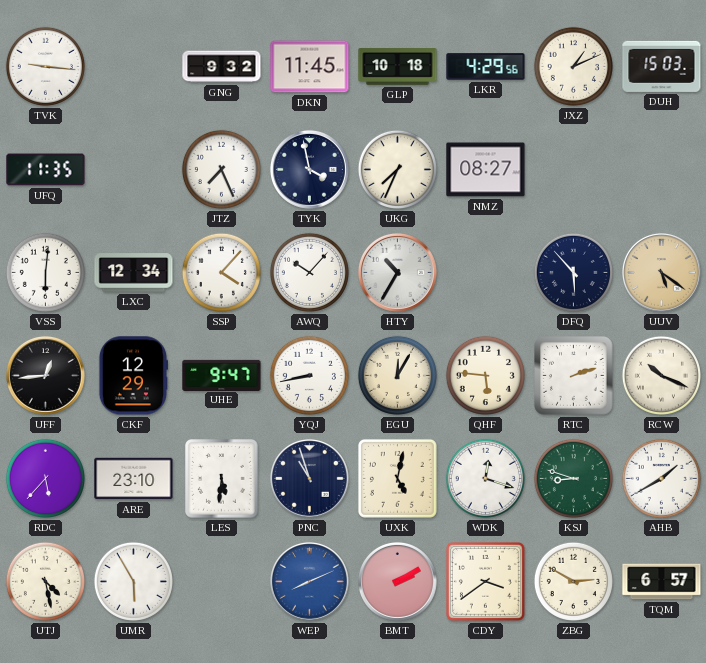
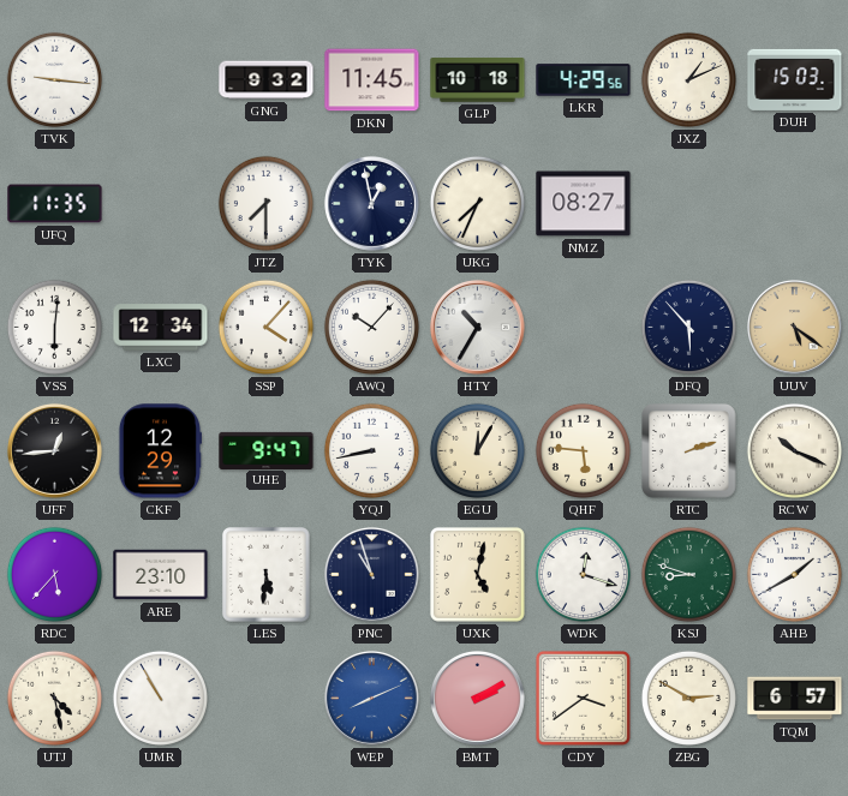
JTZ: 7:26 -> 7:30 (265, 203)
TYK: 3:58 -> 12:58 (372, 204)
UMR: 5:55 -> 10:55 (160, 698)
